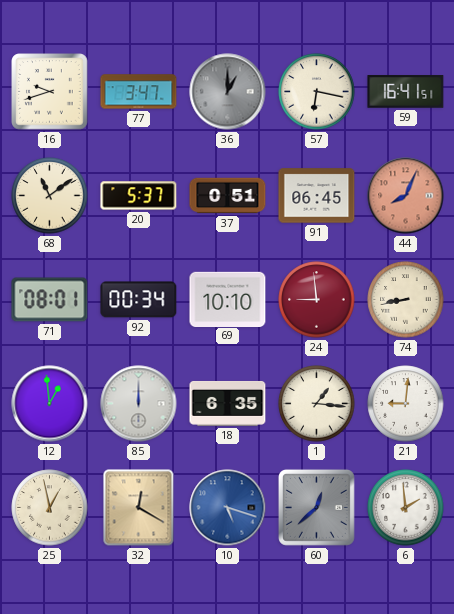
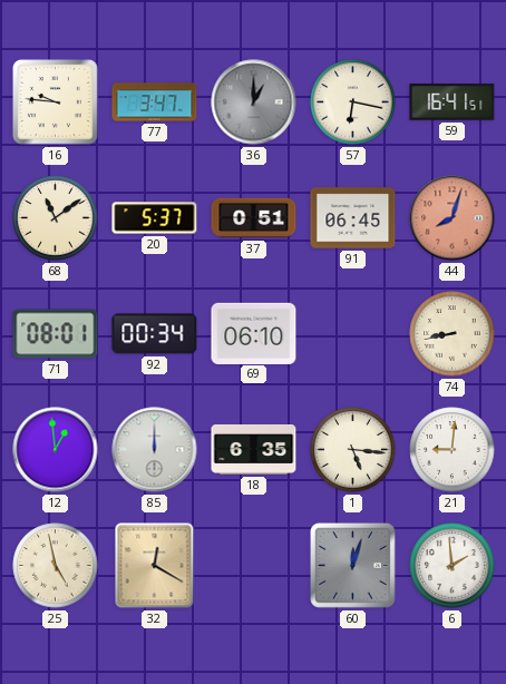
16: 9:42 -> 9:46 (56, 102)
44: 8:04 -> 8:03 (453, 218)
69: 10:10 -> 06:10 (254, 333)
24: 8:59 -> none (317, 300)
1: 1:16 -> 5:16 (353, 450)
25: 12:58 -> 4:58 (56, 566)
10: 5:18 -> none (228, 508)
60: 12:38 -> 12:03 (352, 565)
